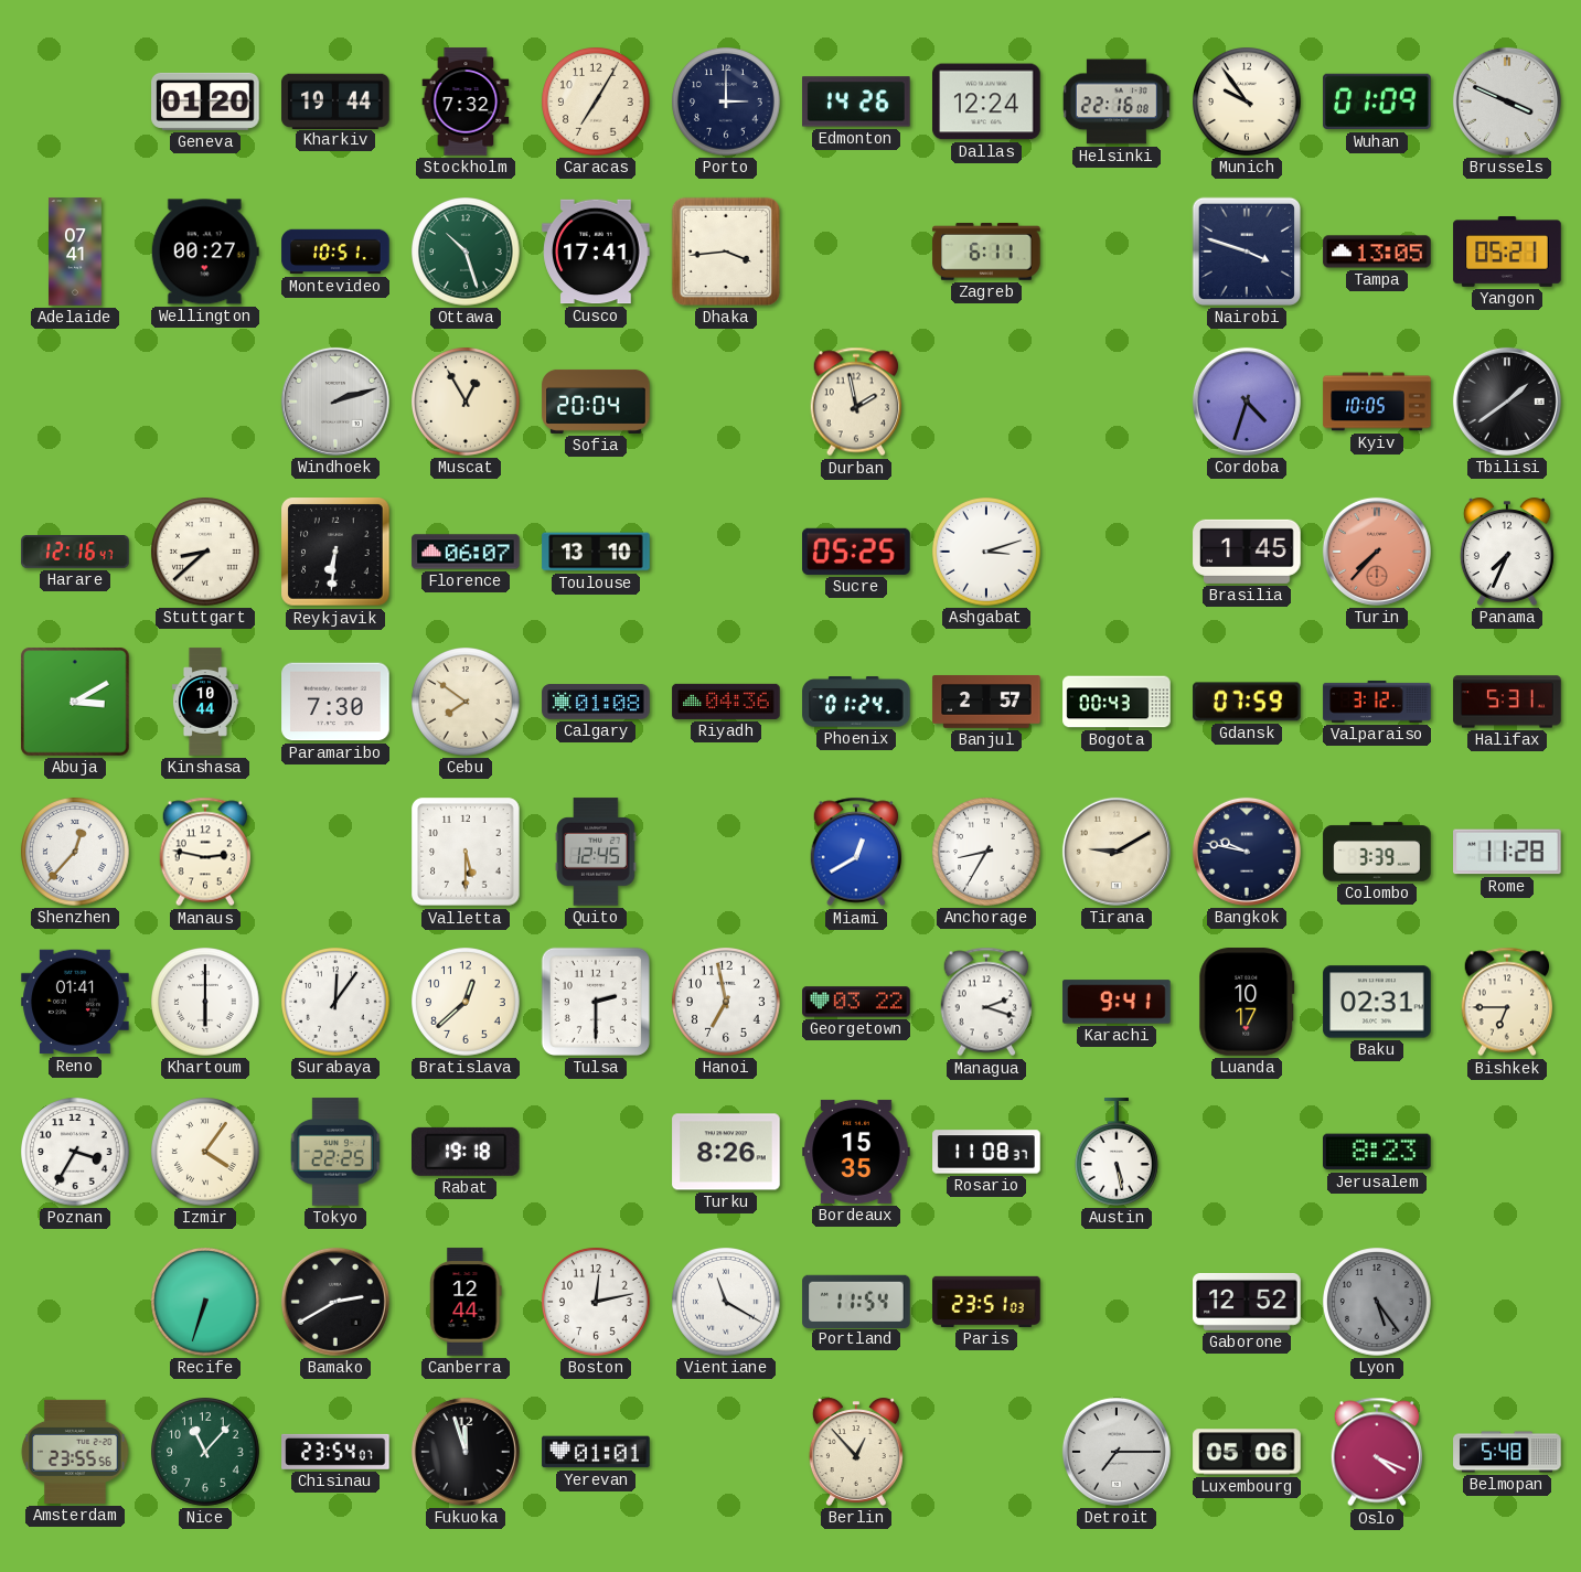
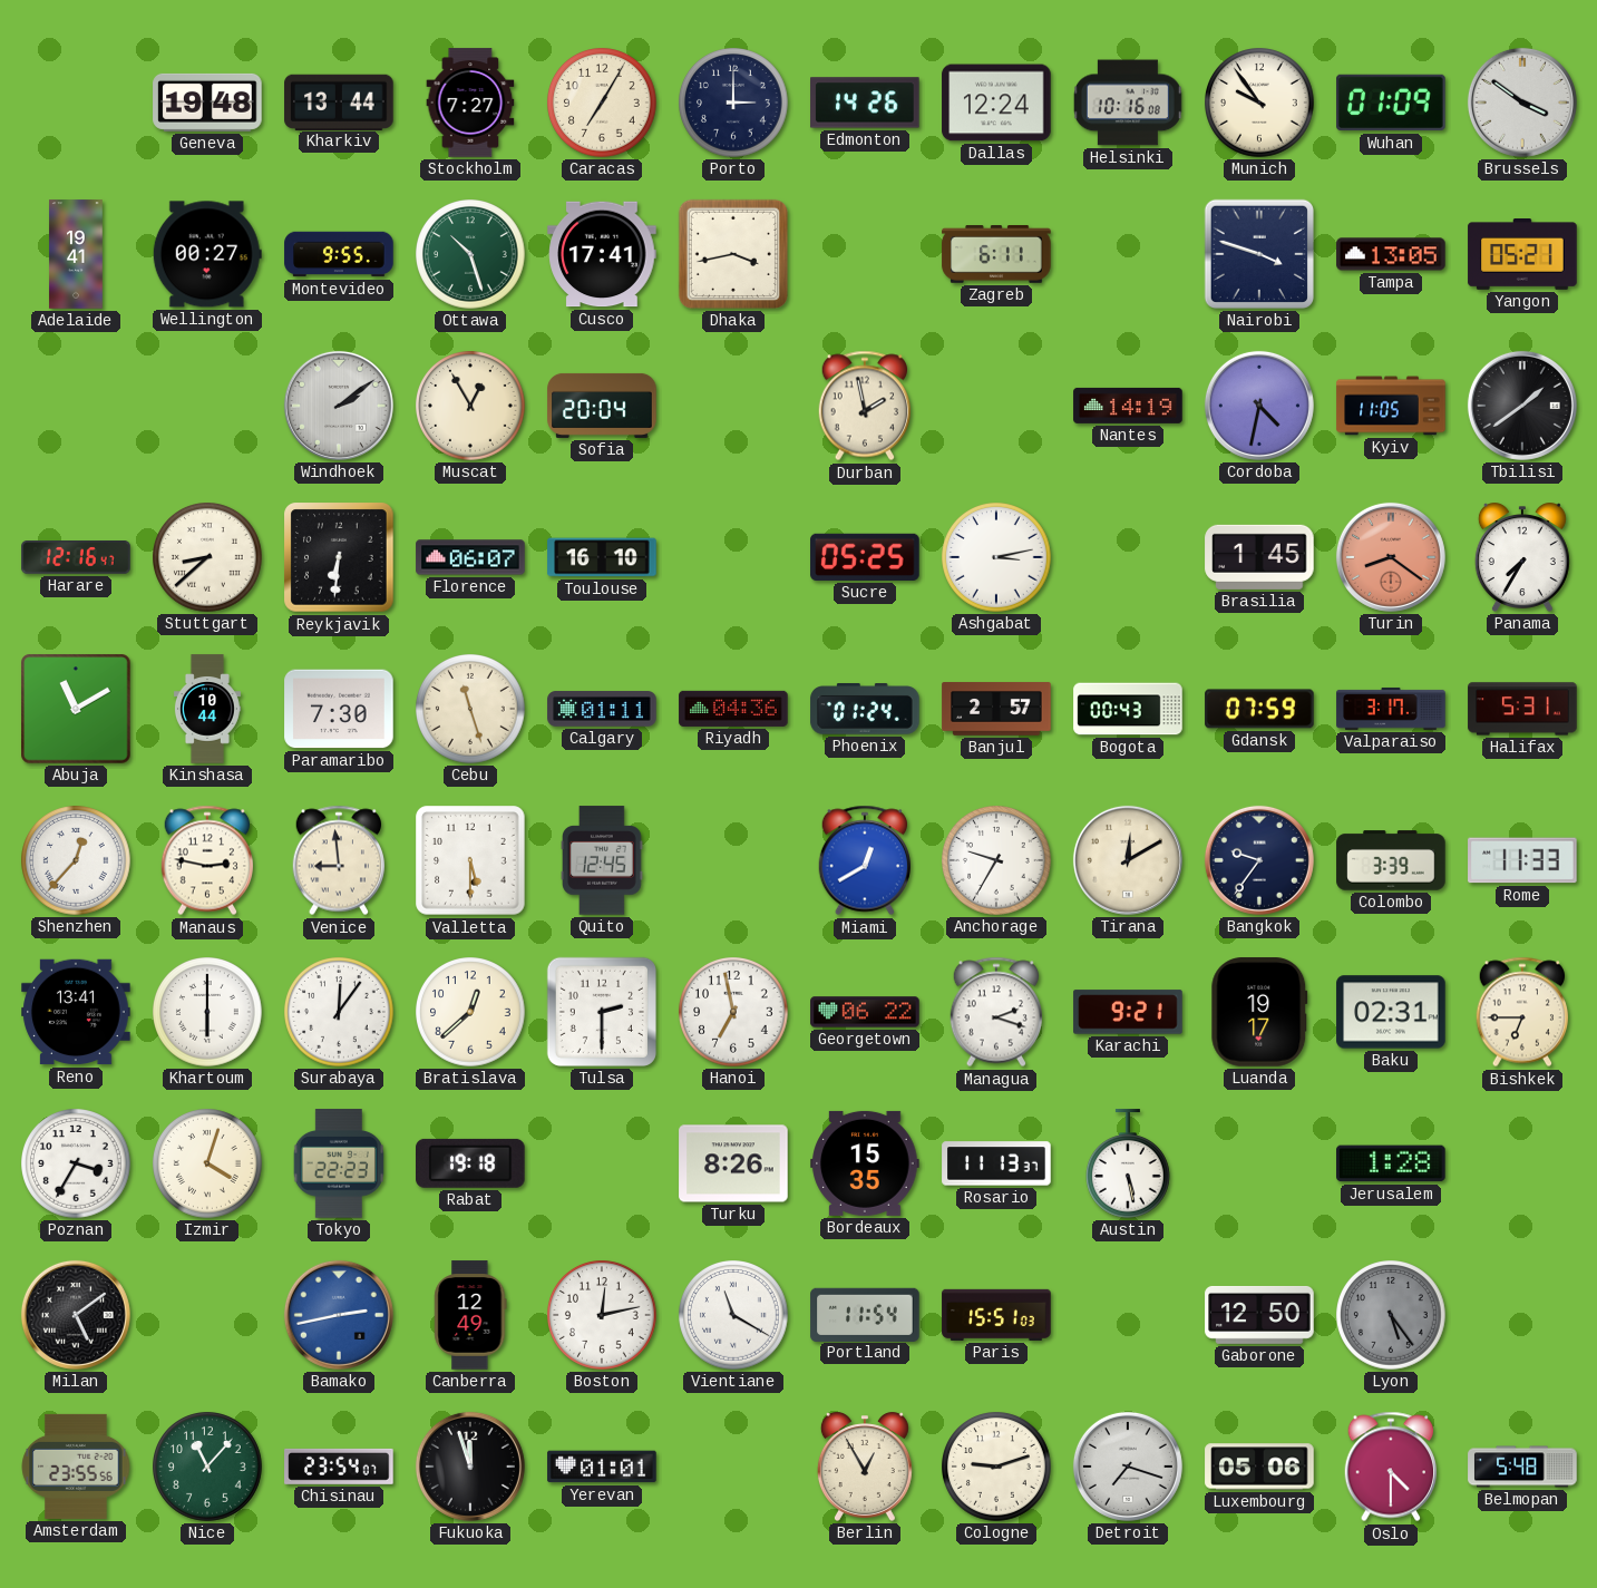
Geneva: 01:20 -> 19:48 (207, 103)
Kharkiv: 19:44 -> 13:44 (339, 101)
Stockholm: 7:32 -> 7:27 (470, 103)
Helsinki: 22:16 -> 10:16 (1128, 103)
Brussels: 3:49 -> 3:51 (1522, 103)
Adelaide: 07:41 -> 19:41 (76, 254)
Montevideo: 10:51 -> 9:55 (339, 254)
Dhaka: 3:44 -> 3:43 (733, 254)
Windhoek: 2:12 -> 2:09 (339, 406)
Nantes: none -> 14:19 (1128, 406)
Cordoba: 4:33 -> 4:32 (1259, 406)
Kyiv: 10:05 -> 11:05 (1391, 406)
Toulouse: 13:10 -> 16:10 (602, 557)
Ashgabat: 3:12 -> 3:13 (996, 557)
Turin: 7:37 -> 8:21 (1391, 557)
Panama: 7:34 -> 7:35 (1522, 557)
Abuja: 3:10 -> 11:10 (76, 709)
Cebu: 7:51 -> 11:27 (470, 709)
Calgary: 01:08 -> 01:11 (602, 709)
Valparaiso: 3:12 -> 3:17 (1391, 709)
Venice: none -> 8:59 (338, 860)
Anchorage: 8:35 -> 9:35 (996, 860)
Tirana: 9:10 -> 12:10 (1128, 860)
Bangkok: 9:47 -> 9:36 (1259, 860)
Rome: 11:28 -> 11:33 (1522, 860)
Reno: 01:41 -> 13:41 (76, 1012)
Georgetown: 03:22 -> 06:22 (865, 1012)
Karachi: 9:41 -> 9:21 (1128, 1012)
Luanda: 10:17 -> 19:17 (1259, 1012)
Izmir: 4:06 -> 4:03 (207, 1163)
Tokyo: 22:25 -> 22:23 (339, 1163)
Rosario: 11:08 -> 11:13 (996, 1163)
Jerusalem: 8:23 -> 1:28 (1391, 1163)
Milan: none -> 5:09 (76, 1315)
Recife: 6:33 -> none (205, 1302)
Bamako: 2:40 -> 2:43 (339, 1315)
Bamako dial: black -> blue (339, 1315)
Canberra: 12:44 -> 12:49 (470, 1315)
Paris: 23:51 -> 15:51 (996, 1315)
Gaborone: 12:52 -> 12:50 (1259, 1315)
Berlin: 12:53 -> 12:55 (865, 1467)
Cologne: none -> 9:12 (996, 1467)
Detroit: 7:15 -> 7:18 (1128, 1467)
Oslo: 4:19 -> 4:30 (1390, 1467)
